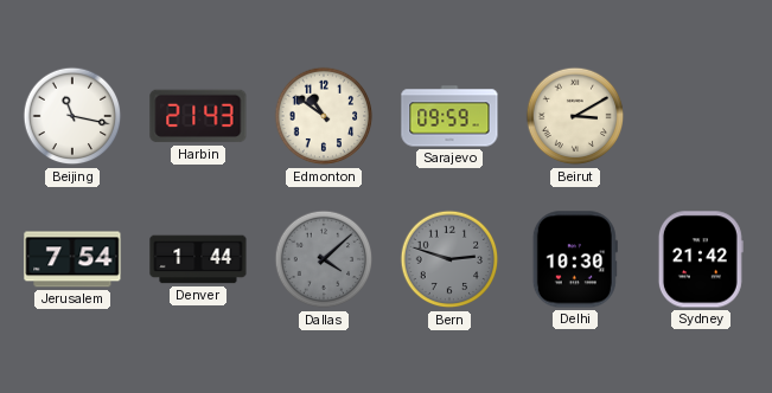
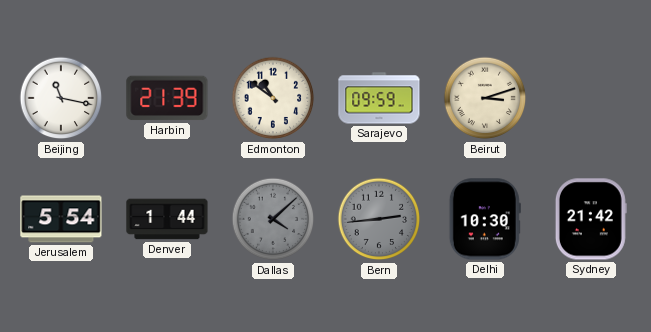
Harbin: 21:43 -> 21:39 (167, 98)
Beirut: 3:10 -> 3:12 (485, 98)
Jerusalem: 7:54 -> 5:54 (61, 219)
Bern: 2:48 -> 2:44 (379, 219)
